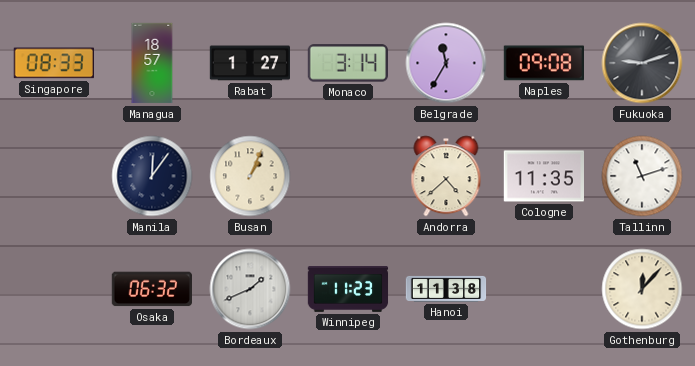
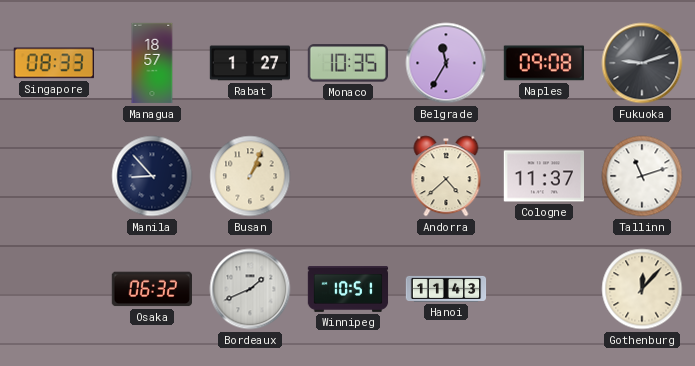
Monaco: 3:14 -> 10:35 (347, 63)
Manila: 12:06 -> 8:53 (152, 176)
Cologne: 11:35 -> 11:37 (543, 176)
Winnipeg: 11:23 -> 10:51 (348, 290)
Hanoi: 11:38 -> 11:43 (446, 289)
